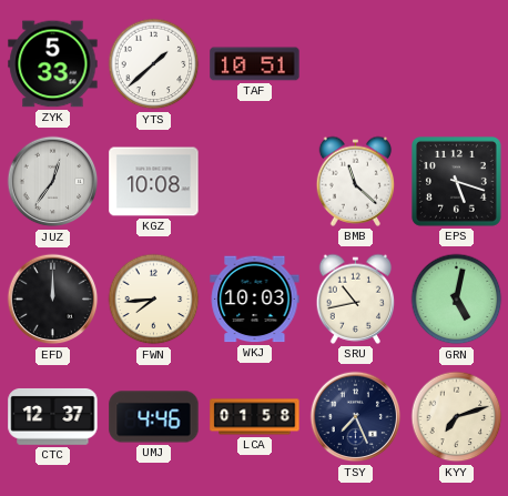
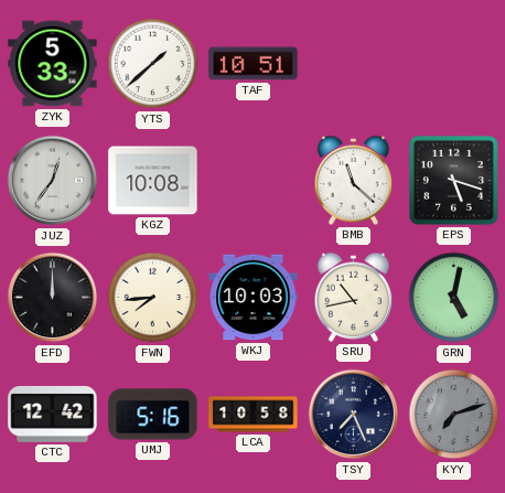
CTC: 12:37 -> 12:42 (53, 414)
UMJ: 4:46 -> 5:16 (153, 415)
LCA: 01:58 -> 10:58 (254, 415)
KYY dial: cream -> grey (454, 415)
